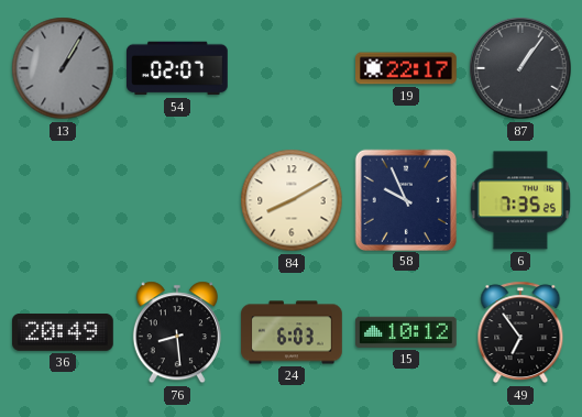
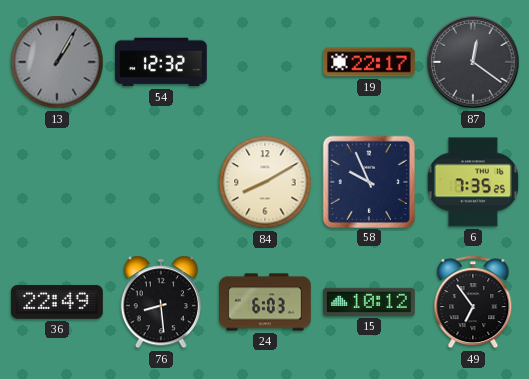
54: 02:07 -> 12:32 (162, 62)
87: 1:06 -> 12:21 (473, 62)
36: 20:49 -> 22:49 (58, 302)
